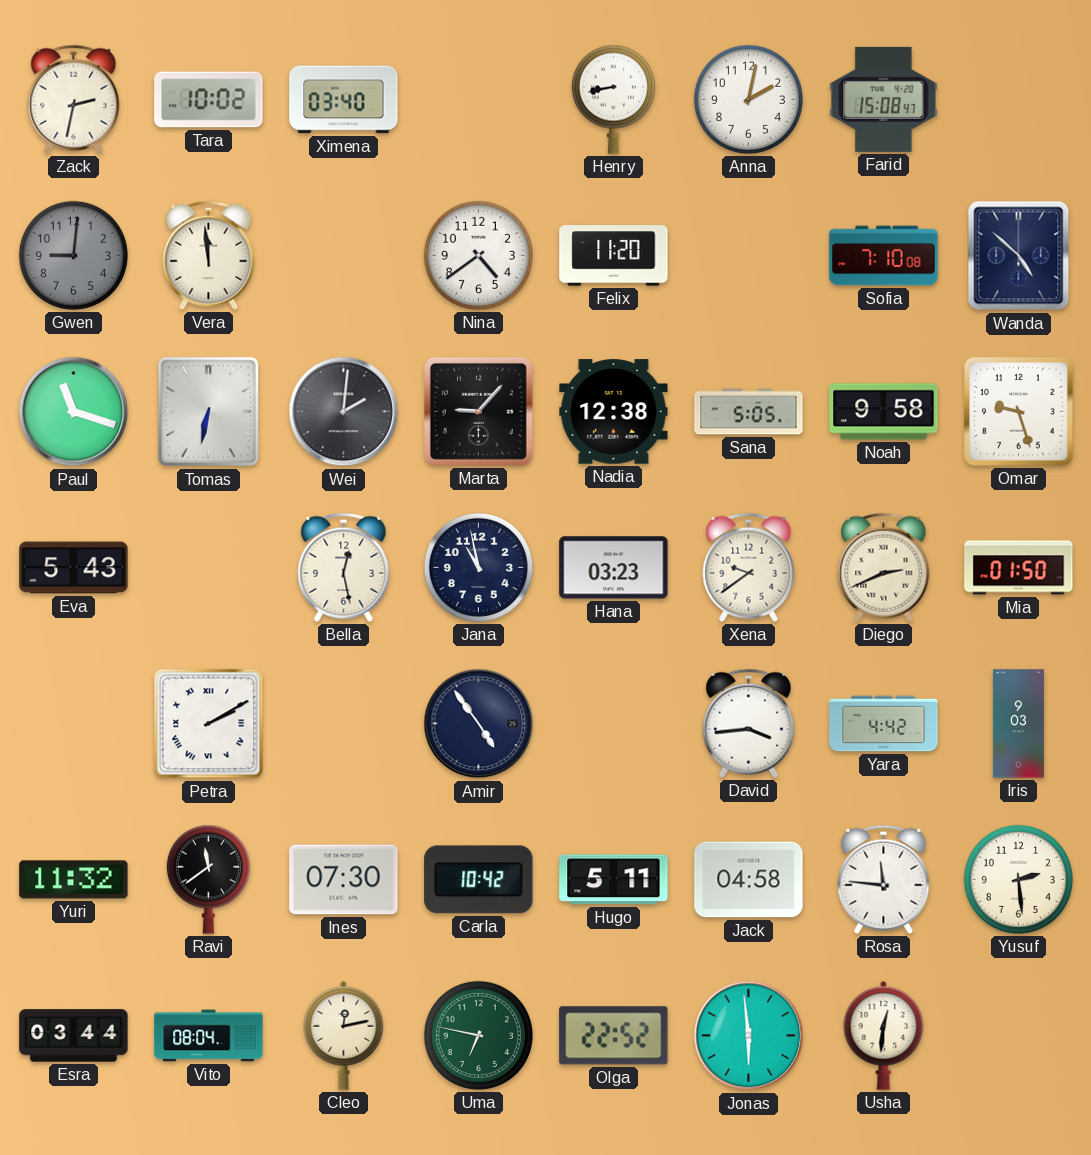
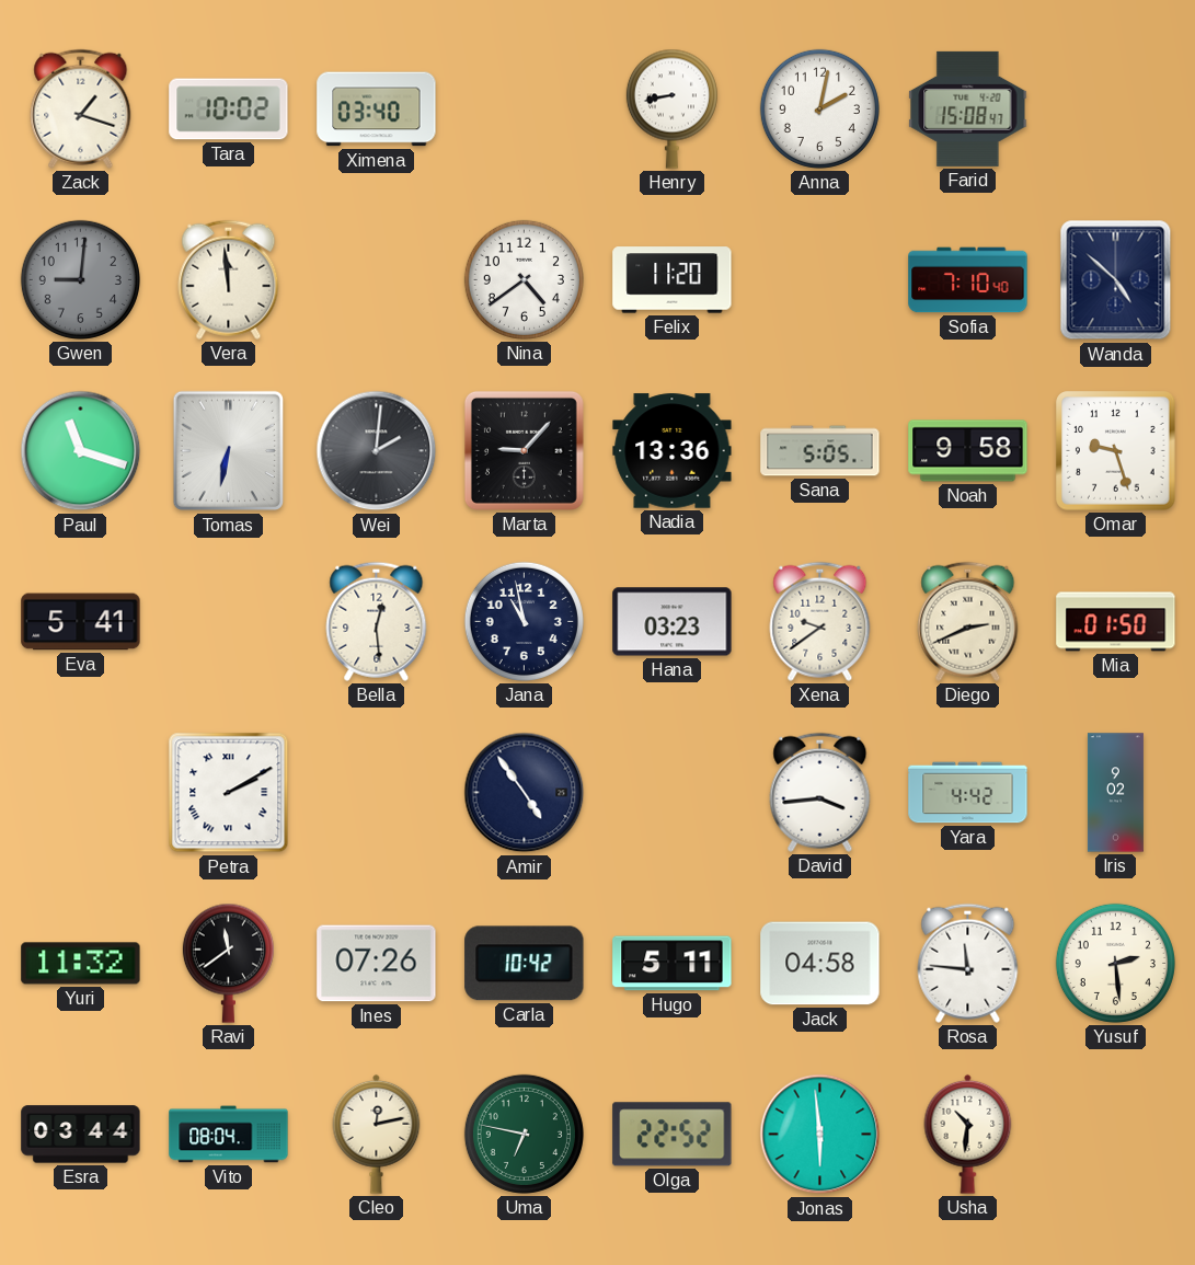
Zack: 2:32 -> 1:18 (81, 108)
Sofia: 7:10:08 -> 7:10:40 (968, 280)
Nadia: 12:38 -> 13:36 (673, 451)
Eva: 5:43 -> 5:41 (81, 622)
Bella: 12:28 -> 12:29 (377, 621)
Iris: 9:03 -> 9:02 (1115, 793)
Ines: 07:30 -> 07:26 (377, 964)
Usha: 12:31 -> 10:31 (968, 1134)
